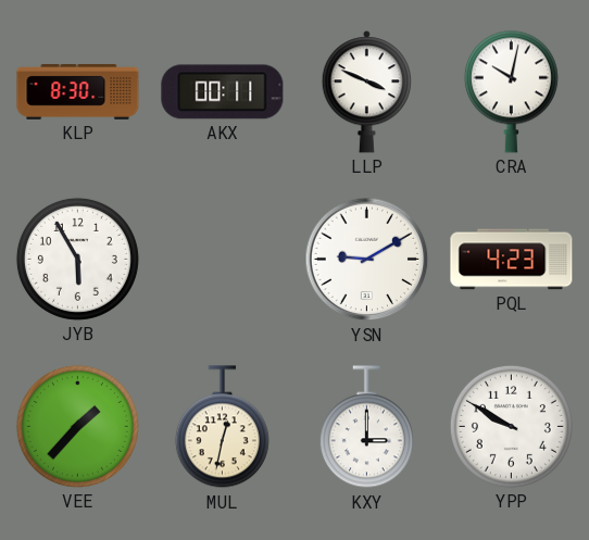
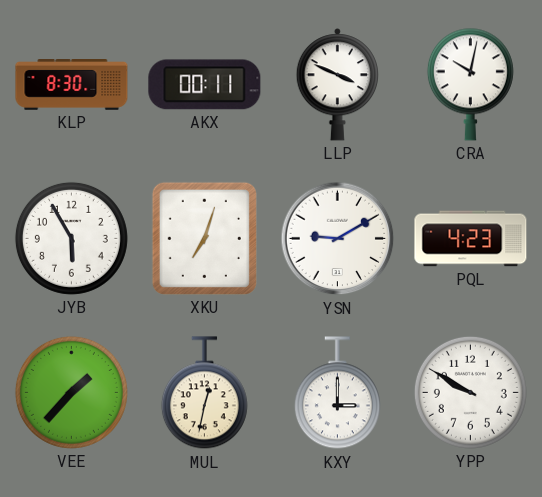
XKU: none -> 7:03 (204, 238)
